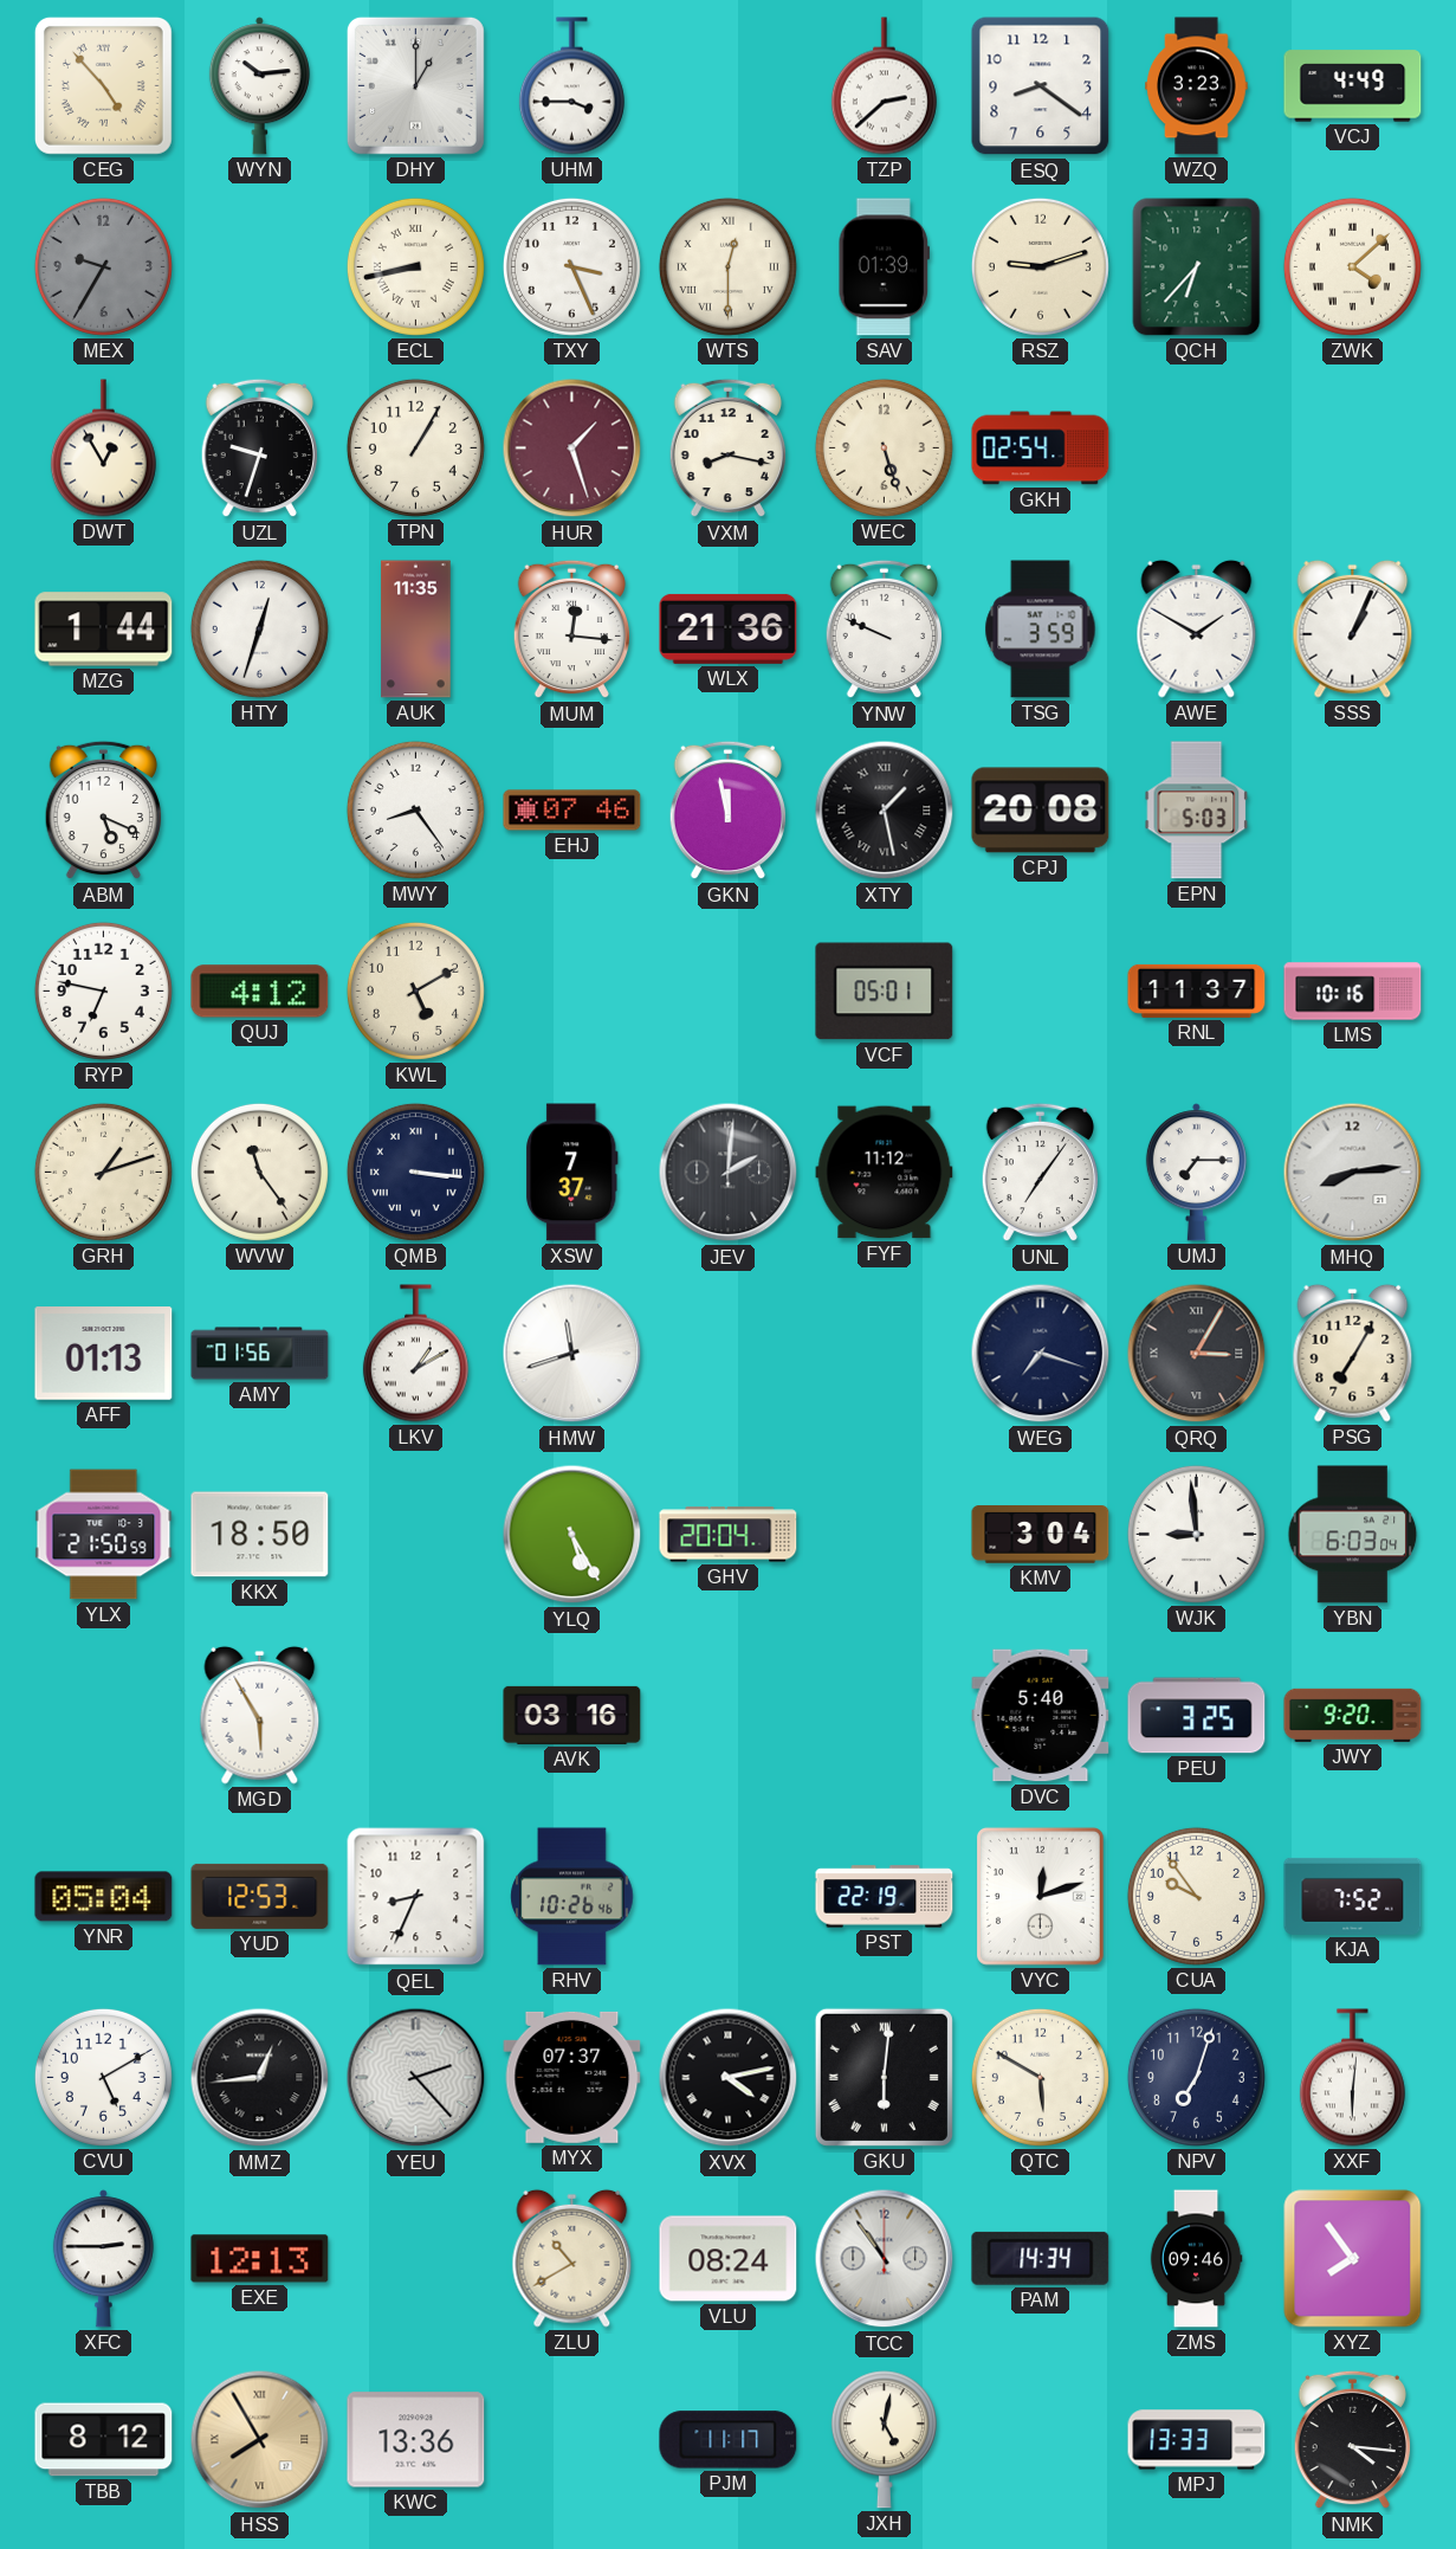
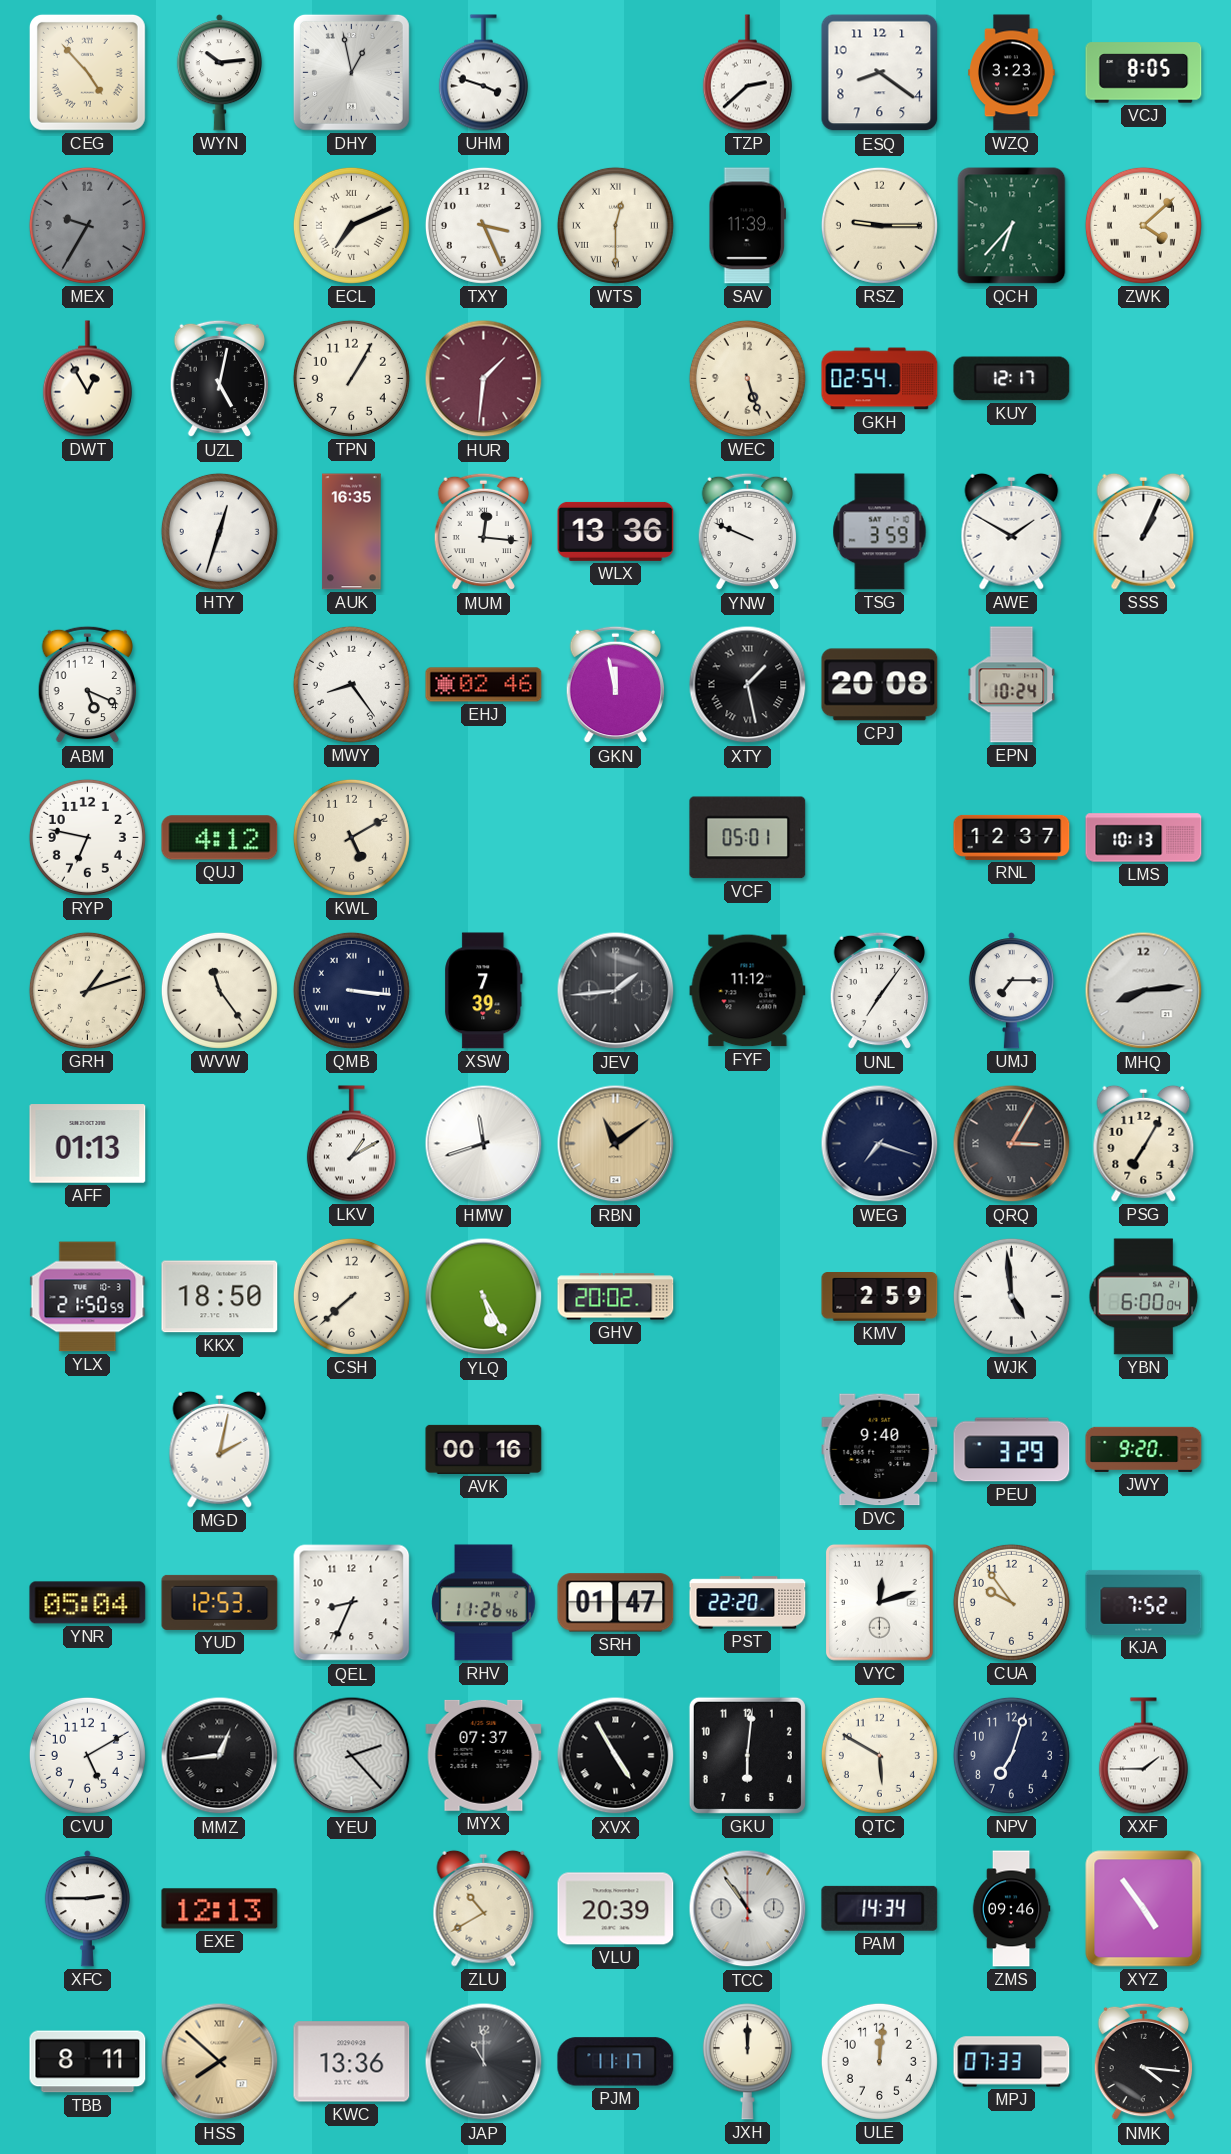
DHY: 1:00 -> 12:58 (351, 72)
UHM: 3:45 -> 3:48 (483, 73)
VCJ: 4:49 -> 8:05 (1144, 73)
ECL: 8:43 -> 7:11 (351, 225)
SAV: 01:39 -> 11:39 (748, 226)
RSZ: 9:12 -> 9:15 (879, 225)
UZL: 9:33 -> 5:02 (219, 379)
HUR: 1:27 -> 1:31 (484, 379)
VXM: 8:17 -> none (727, 449)
KUY: none -> 12:17 (1012, 379)
MZG: 1:44 -> none (104, 630)
AUK: 11:35 -> 16:35 (352, 532)
WLX: 21:36 -> 13:36 (616, 531)
EHJ: 07:46 -> 02:46 (484, 685)
EPN: 5:03 -> 10:24 (1012, 685)
RNL: 11:37 -> 12:37 (1012, 837)
LMS: 10:16 -> 10:13 (1144, 838)
XSW: 7:37 -> 7:39 (484, 991)
JEV: 2:01 -> 1:44 (616, 991)
AMY: 01:56 -> none (260, 1354)
RBN: none -> 11:09 (616, 1144)
CSH: none -> 7:38 (351, 1296)
GHV: 20:04 -> 20:02 (616, 1297)
KMV: 3:04 -> 2:59 (880, 1297)
WJK: 8:59 -> 4:59 (1011, 1296)
YBN: 6:03 -> 6:00 (1144, 1297)
MGD: 5:55 -> 2:02 (220, 1449)
AVK: 03:16 -> 00:16 (484, 1449)
DVC: 5:40 -> 9:40 (880, 1450)
PEU: 3:25 -> 3:29 (1012, 1450)
RHV: 10:26 -> 11:26 (484, 1603)
SRH: none -> 01:47 (616, 1603)
PST: 22:19 -> 22:20 (748, 1603)
XVX: 4:13 -> 4:55 (616, 1756)
GKU numerals: Roman -> Arabic (747, 1755)
XXF: 6:01 -> 1:45 (1143, 1756)
VLU: 08:24 -> 20:39 (616, 1909)
XYZ: 7:54 -> 4:54 (1144, 1909)
TBB: 8:12 -> 8:11 (88, 2062)
HSS: 7:55 -> 7:52 (220, 2062)
JAP: none -> 11:00 (484, 2062)
JXH: 5:02 -> 12:00 (747, 2062)
ULE: none -> 12:01 (879, 2061)
MPJ: 13:33 -> 07:33 (1012, 2062)
